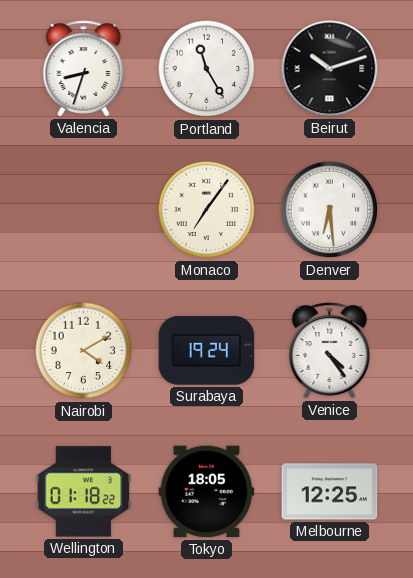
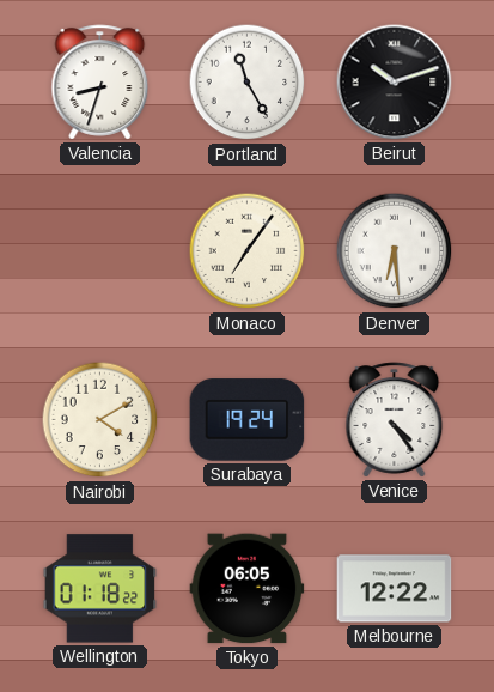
Tokyo: 18:05 -> 06:05 (248, 589)
Melbourne: 12:25 -> 12:22 (395, 589)
